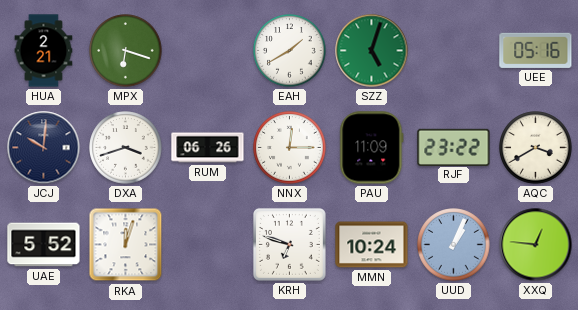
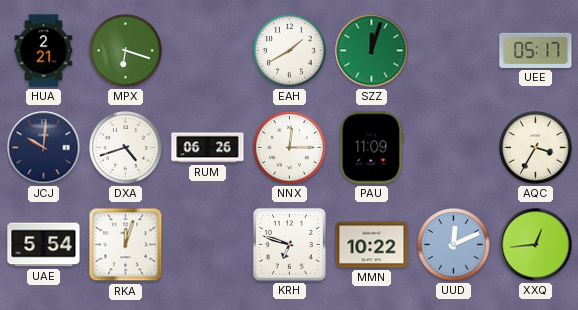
SZZ: 5:03 -> 12:03 (372, 51)
UEE: 05:16 -> 05:17 (536, 50)
DXA: 3:42 -> 4:42 (126, 148)
RJF: 23:22 -> none (454, 147)
AQC: 3:40 -> 3:35 (536, 148)
UAE: 5:52 -> 5:54 (44, 245)
MMN: 10:24 -> 10:22 (372, 245)
UUD: 1:04 -> 12:11 (454, 245)
XXQ: 12:46 -> 12:44 (536, 245)
